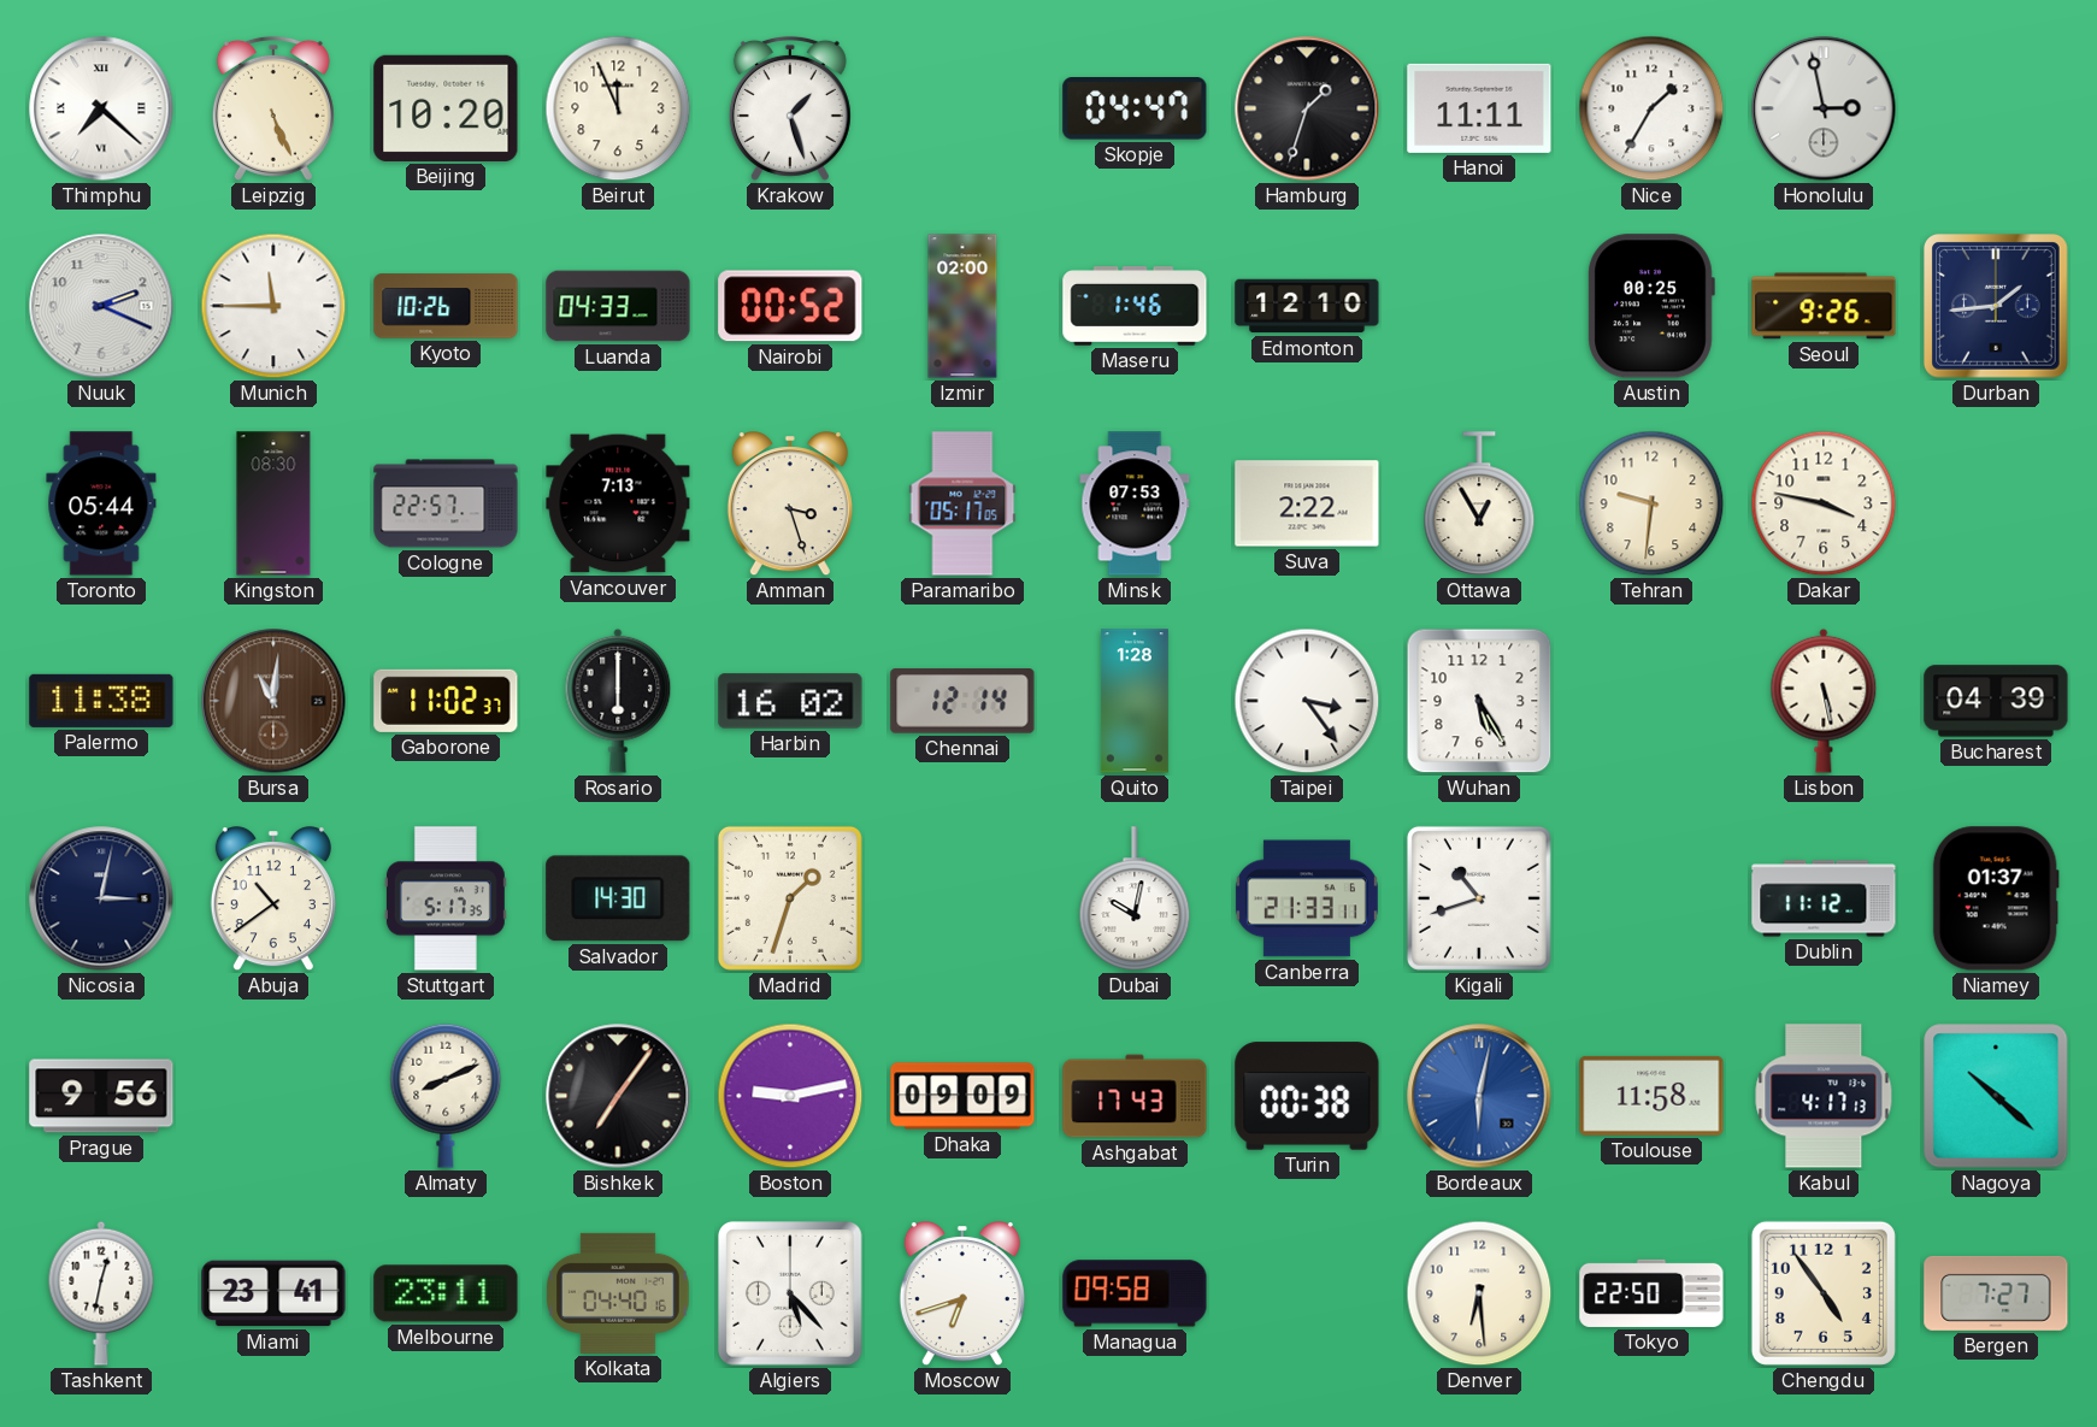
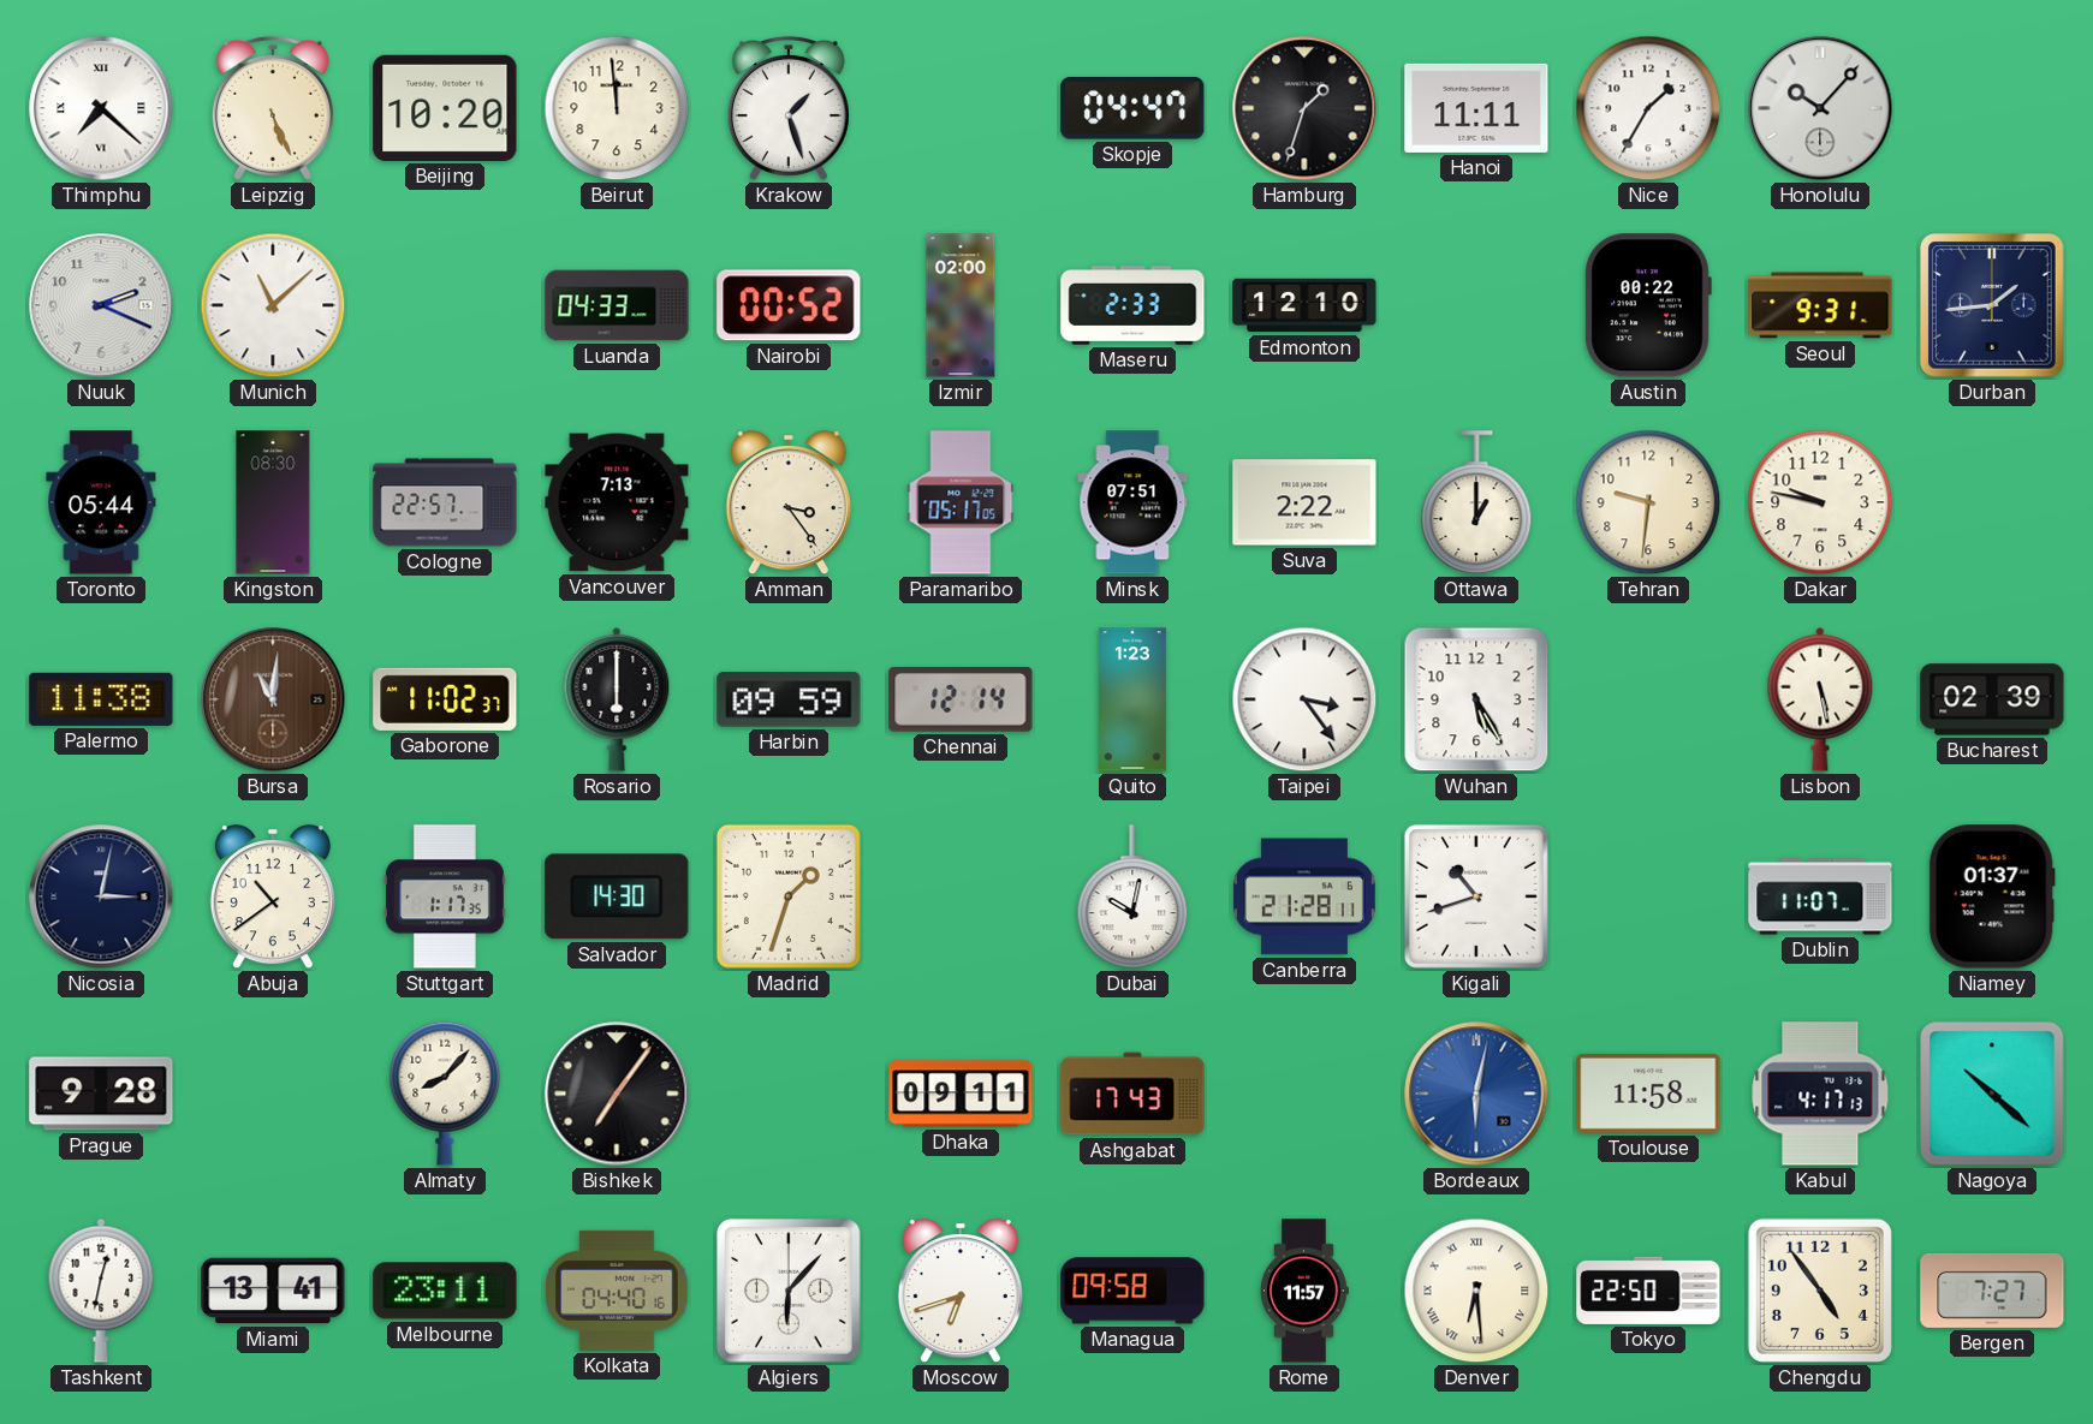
Beirut: 11:56 -> 11:59 (617, 108)
Honolulu: 2:58 -> 10:07 (1820, 108)
Munich: 11:45 -> 11:08 (273, 305)
Kyoto: 10:26 -> none (446, 306)
Maseru: 1:46 -> 2:33 (1132, 305)
Austin: 00:25 -> 00:22 (1648, 305)
Seoul: 9:26 -> 9:31 (1820, 305)
Amman: 3:27 -> 3:24 (789, 504)
Minsk: 07:53 -> 07:51 (1132, 502)
Ottawa: 12:55 -> 1:00 (1476, 502)
Dakar: 3:47 -> 9:47 (1820, 502)
Harbin: 16:02 -> 09:59 (789, 699)
Quito: 1:28 -> 1:23 (1132, 699)
Bucharest: 04:39 -> 02:39 (1992, 699)
Stuttgart: 5:17 -> 1:17 (445, 896)
Canberra: 21:33 -> 21:28 (1304, 896)
Dublin: 11:12 -> 11:07 (1820, 896)
Prague: 9:56 -> 9:28 (101, 1094)
Almaty: 8:11 -> 8:07 (445, 1094)
Boston: 9:13 -> none (790, 1096)
Dhaka: 09:09 -> 09:11 (961, 1094)
Turin: 00:38 -> none (1307, 1096)
Miami: 23:41 -> 13:41 (273, 1291)
Algiers: 5:23 -> 6:07 (789, 1291)
Rome: none -> 11:57 (1304, 1291)
Denver numerals: Arabic -> Roman (1476, 1291)
